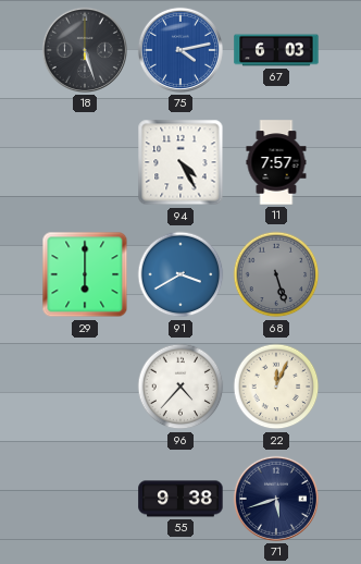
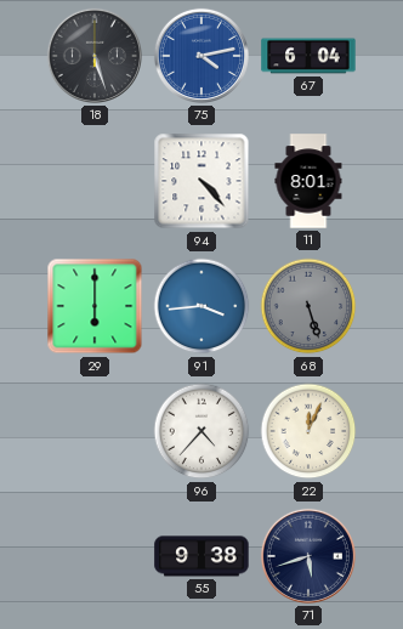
67: 6:03 -> 6:04 (308, 56)
94: 4:25 -> 4:23 (201, 181)
11: 7:57 -> 8:01 (308, 181)
91: 3:40 -> 3:44 (201, 306)
